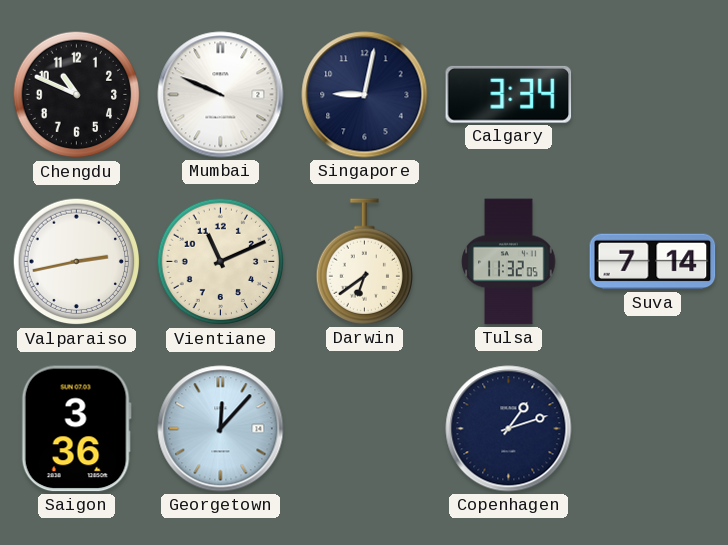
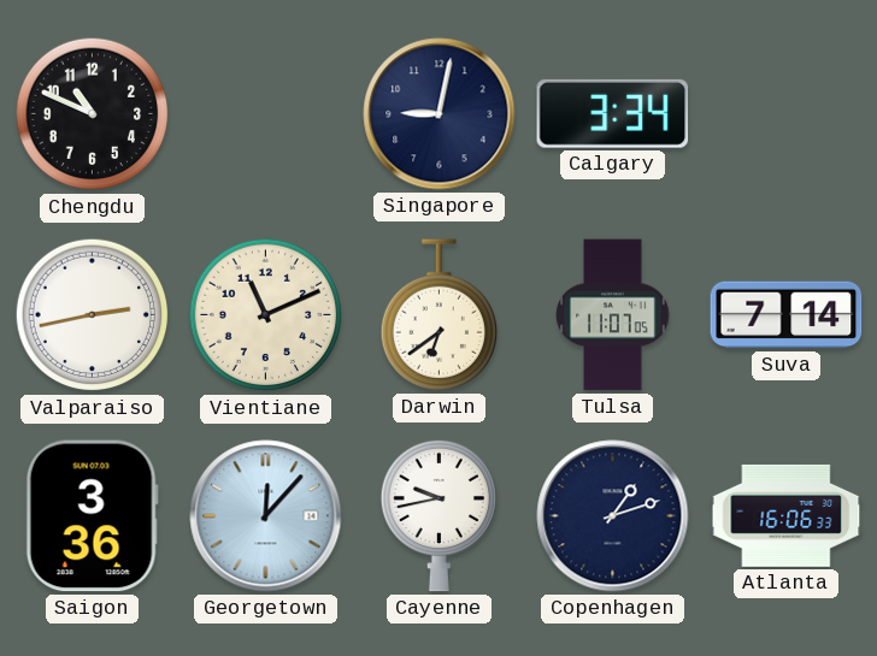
Mumbai: 9:49 -> none (221, 95)
Tulsa: 11:32 -> 11:07 (613, 315)
Cayenne: none -> 9:43 (438, 515)
Atlanta: none -> 16:06 (787, 515)
